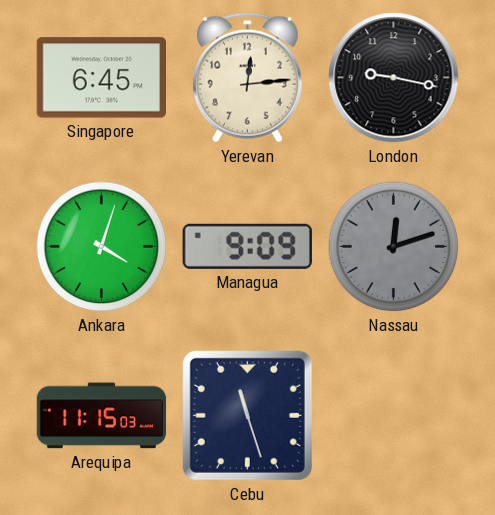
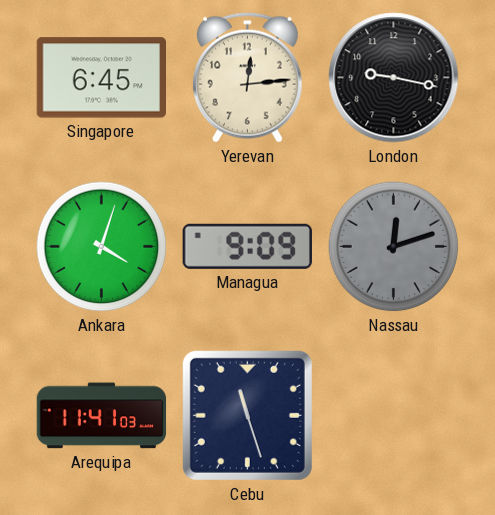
Arequipa: 11:15 -> 11:41 (102, 416)
